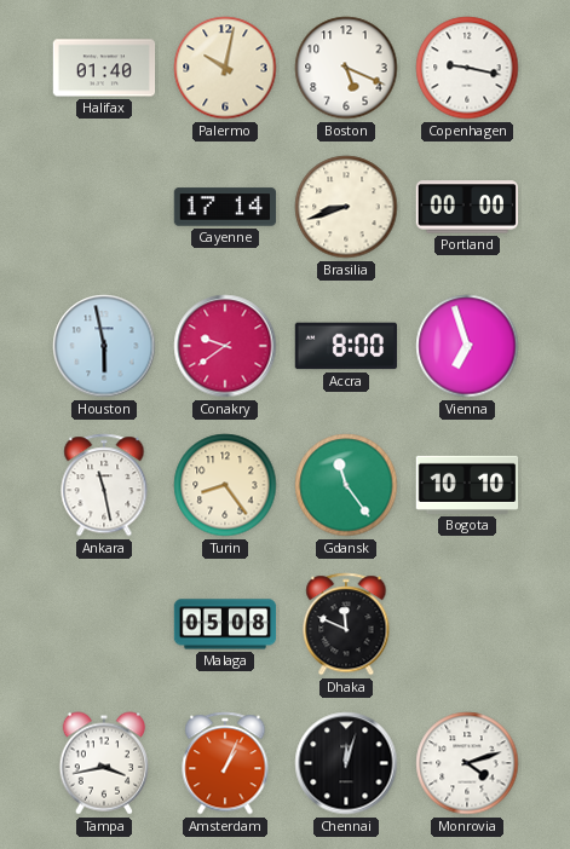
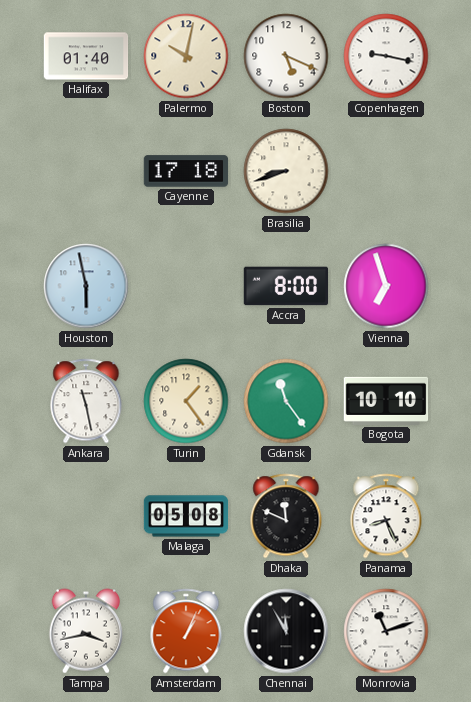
Cayenne: 17:14 -> 17:18 (186, 171)
Portland: 00:00 -> none (466, 207)
Conakry: 9:39 -> none (225, 346)
Turin: 8:24 -> 1:24 (186, 401)
Panama: none -> 8:26 (386, 516)
Chennai: 12:03 -> 11:55 (286, 631)
Monrovia: 4:12 -> 11:12 (386, 631)
